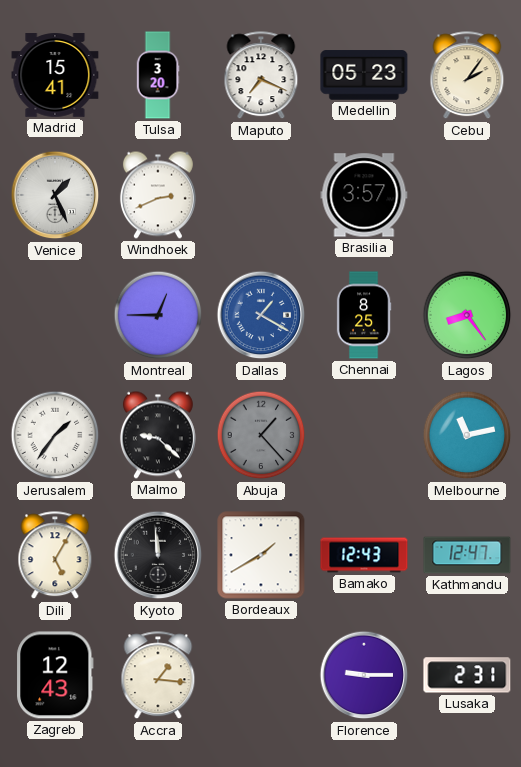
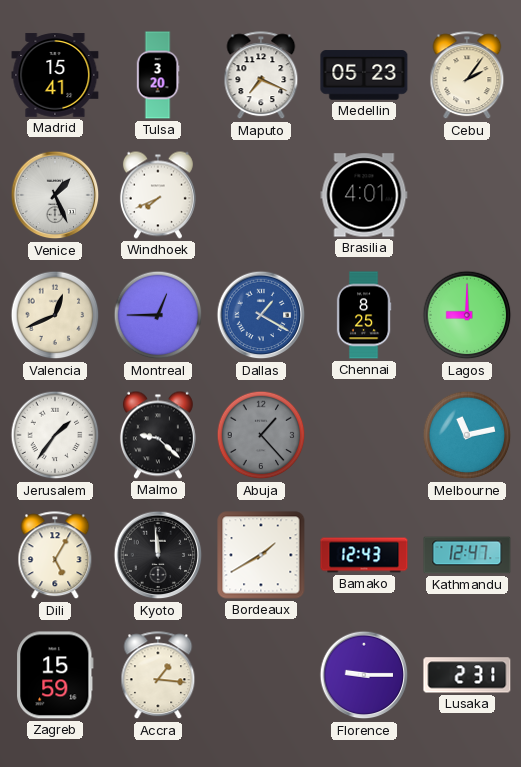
Windhoek: 2:41 -> 7:41 (158, 195)
Brasilia: 3:57 -> 4:01 (364, 195)
Valencia: none -> 12:41 (55, 315)
Lagos: 8:24 -> 9:00 (467, 315)
Zagreb: 12:43 -> 15:59 (55, 675)
